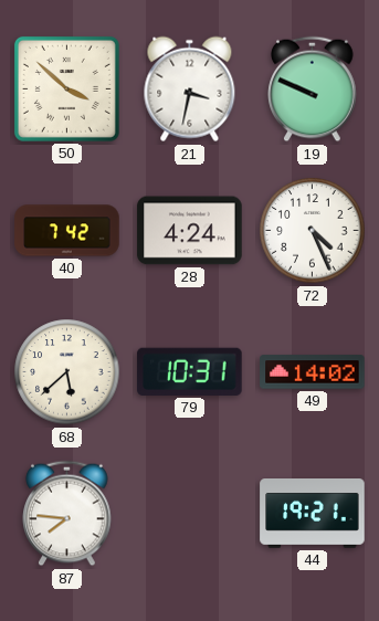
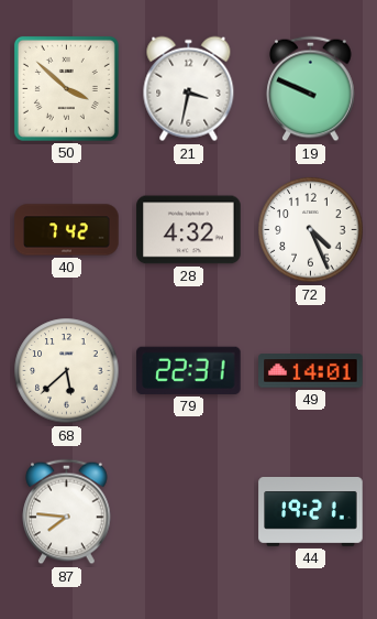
28: 4:24 -> 4:32 (189, 230)
79: 10:31 -> 22:31 (189, 370)
49: 14:02 -> 14:01 (311, 371)
